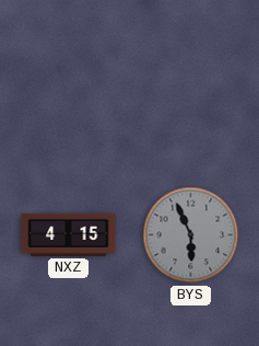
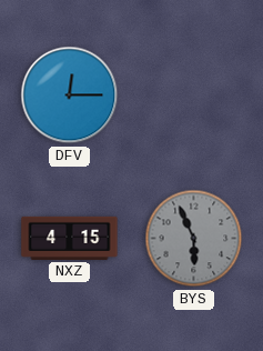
DFV: none -> 12:15 (70, 96)
